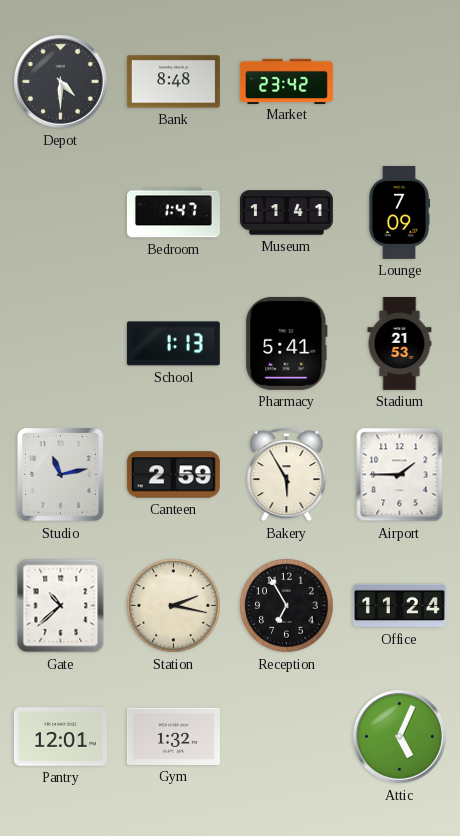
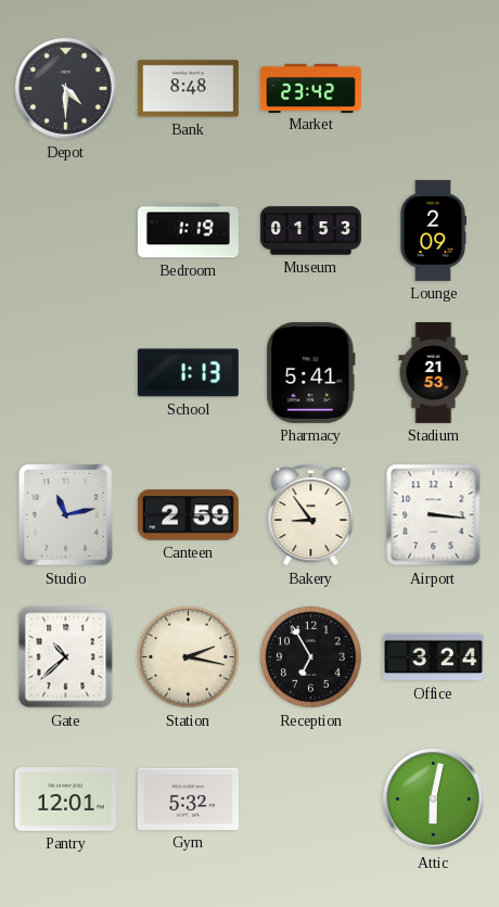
Bedroom: 1:47 -> 1:19 (188, 231)
Museum: 11:41 -> 01:53 (310, 231)
Lounge: 7:09 -> 2:09 (433, 230)
Bakery: 5:55 -> 8:54 (311, 514)
Airport: 1:45 -> 3:16 (434, 515)
Office: 11:24 -> 3:24 (433, 657)
Gym: 1:32 -> 5:32 (188, 799)
Attic: 5:04 -> 6:02 (434, 800)
